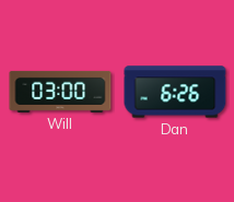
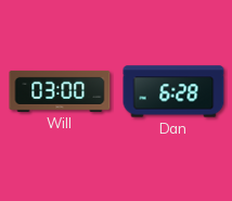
Dan: 6:26 -> 6:28 (173, 91)
